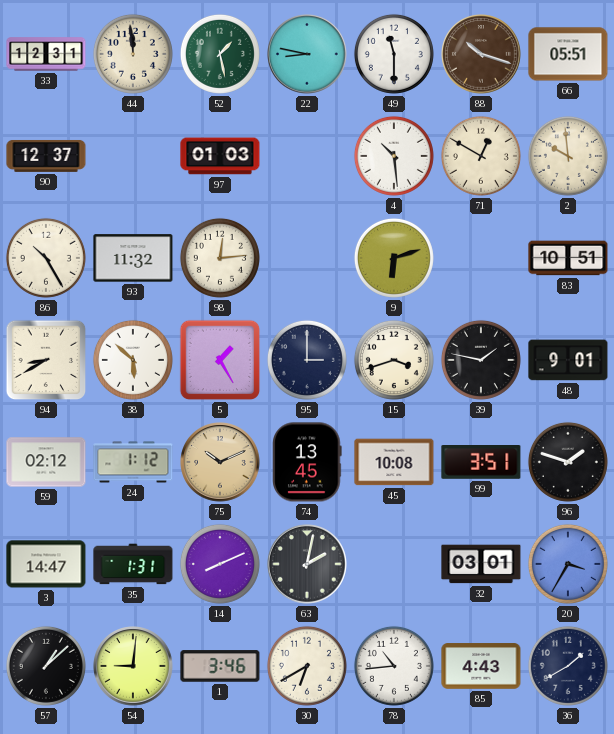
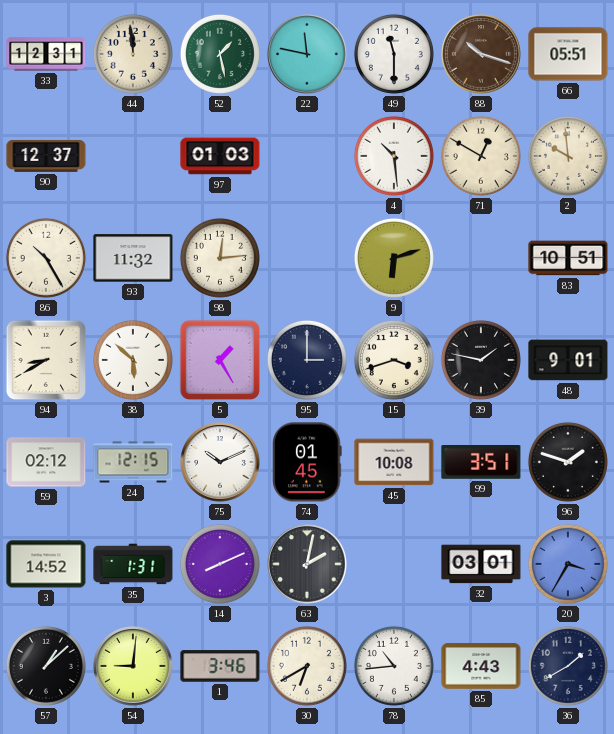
22: 8:47 -> 11:47 (307, 54)
24: 1:12 -> 12:15 (133, 462)
75 dial: champagne -> white (220, 462)
74: 13:45 -> 01:45 (307, 462)
3: 14:47 -> 14:52 (46, 564)
